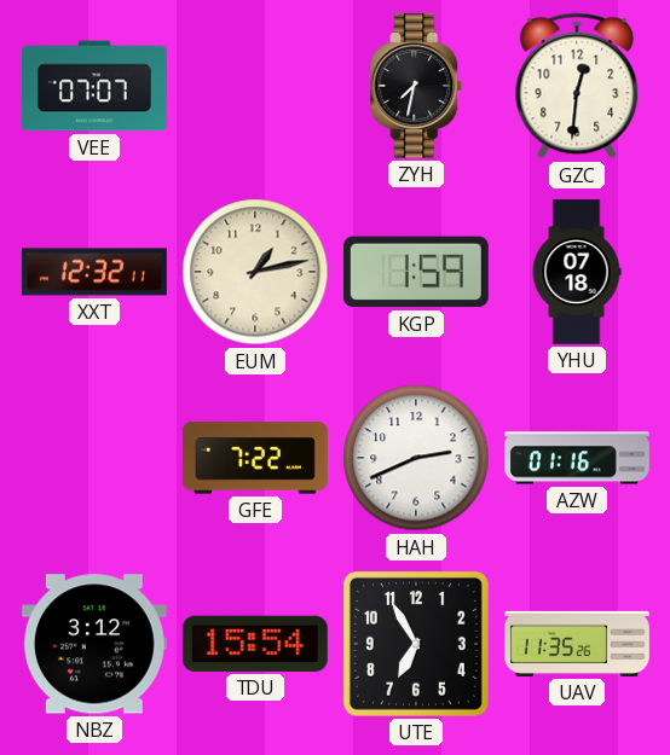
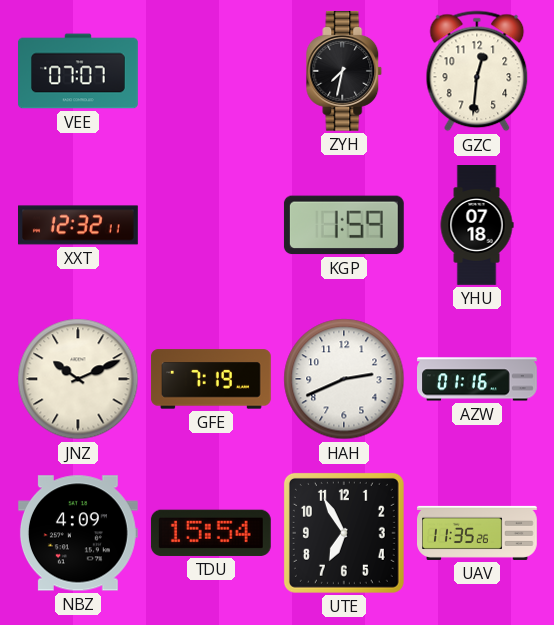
EUM: 1:13 -> none (255, 272)
JNZ: none -> 10:11 (78, 379)
GFE: 7:22 -> 7:19 (211, 379)
NBZ: 3:12 -> 4:09 (78, 533)
